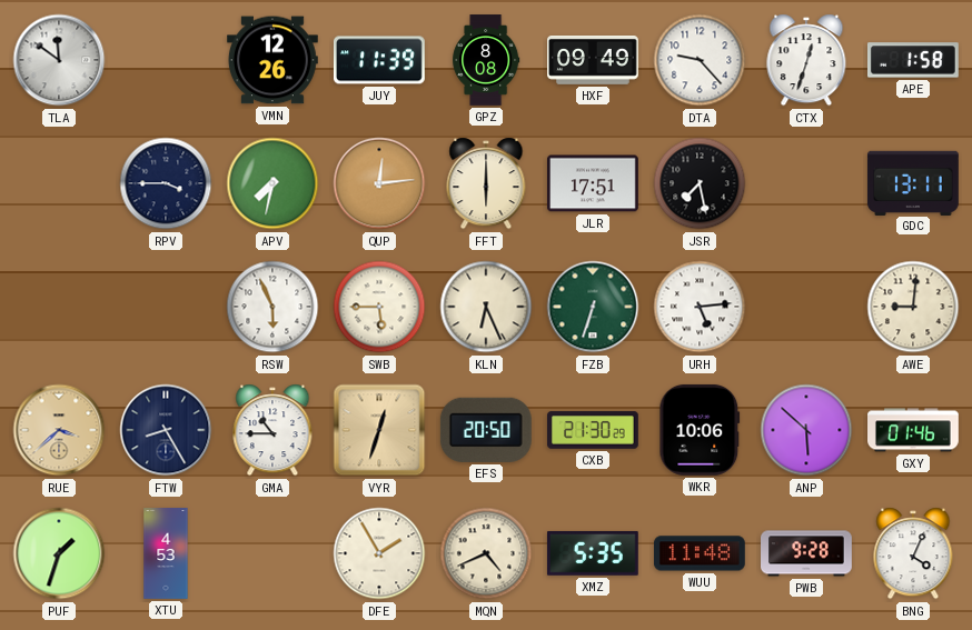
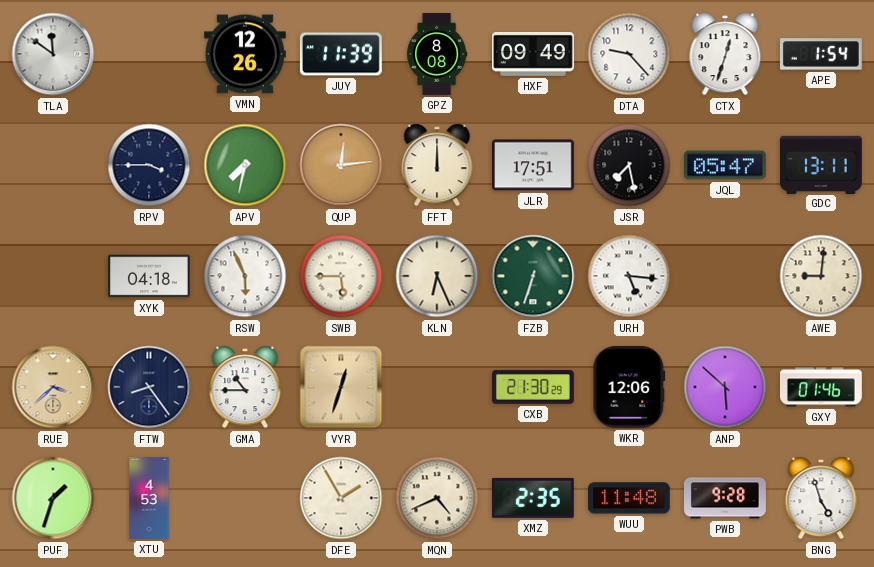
APE: 1:58 -> 1:54 (821, 54)
FFT: 6:00 -> 12:00 (437, 165)
JQL: none -> 05:47 (726, 165)
XYK: none -> 04:18 (150, 276)
URH: 5:14 -> 5:16 (629, 276)
FTW: 8:25 -> 8:24 (149, 387)
EFS: 20:50 -> none (486, 430)
WKR: 10:06 -> 12:06 (629, 387)
XMZ: 5:35 -> 2:35 (533, 498)
BNG: 4:04 -> 4:57 (821, 498)
